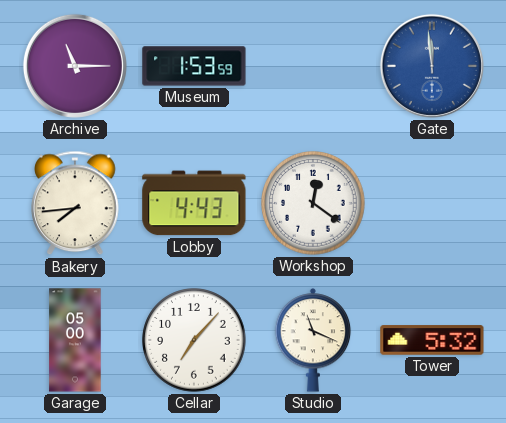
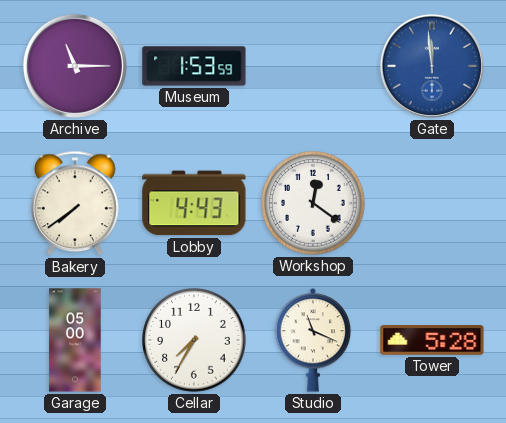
Bakery: 7:44 -> 7:39 (75, 203)
Cellar: 7:07 -> 7:35 (194, 340)
Tower: 5:32 -> 5:28 (432, 340)
